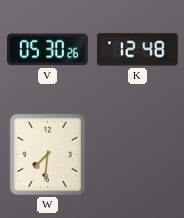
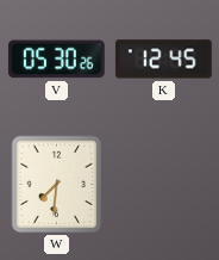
K: 12:48 -> 12:45 (163, 60)
